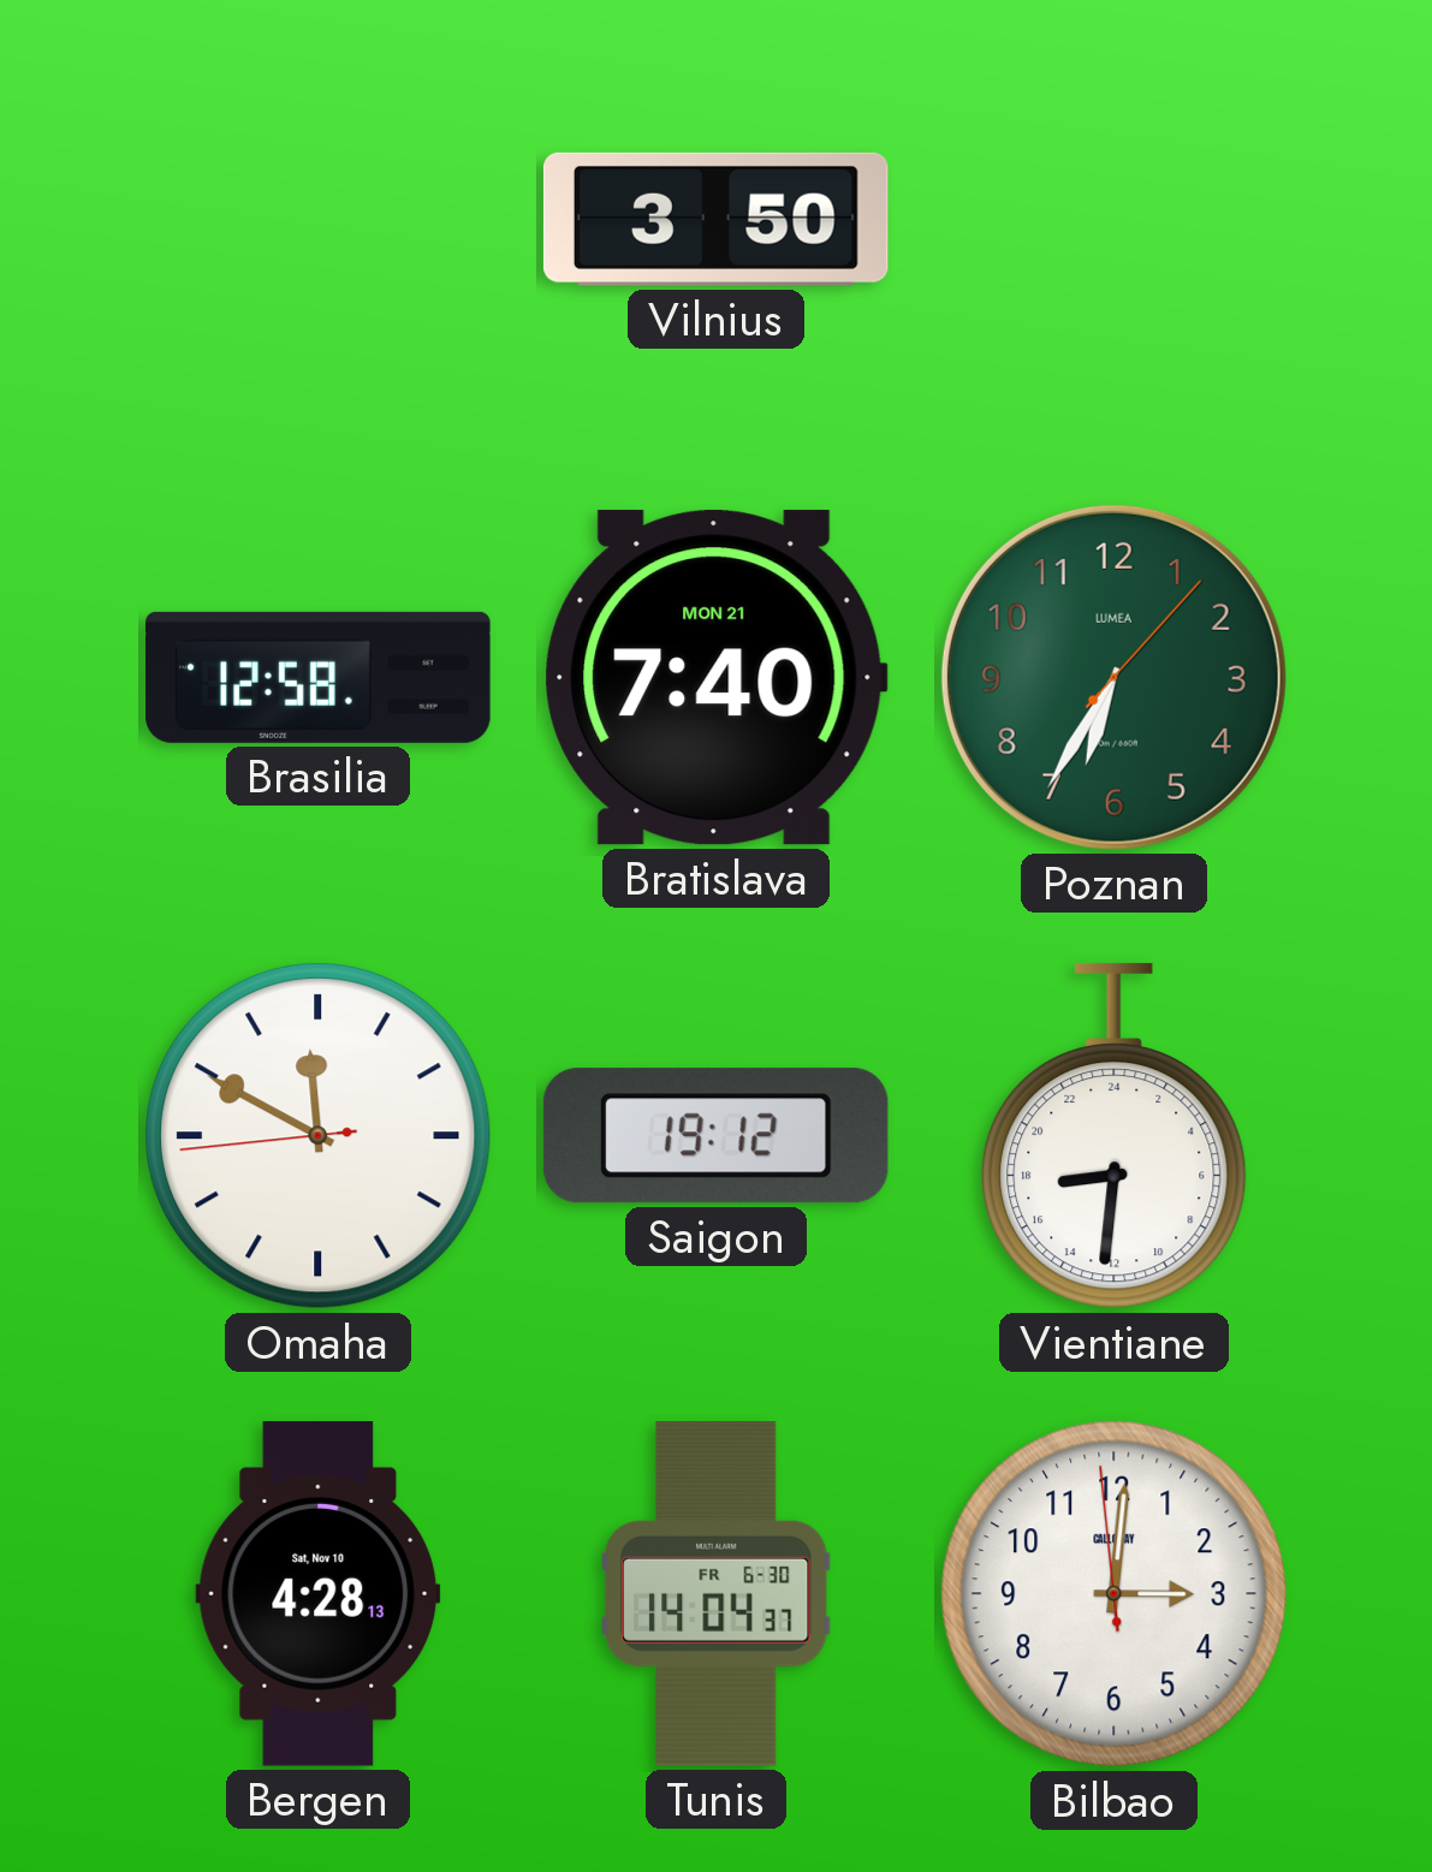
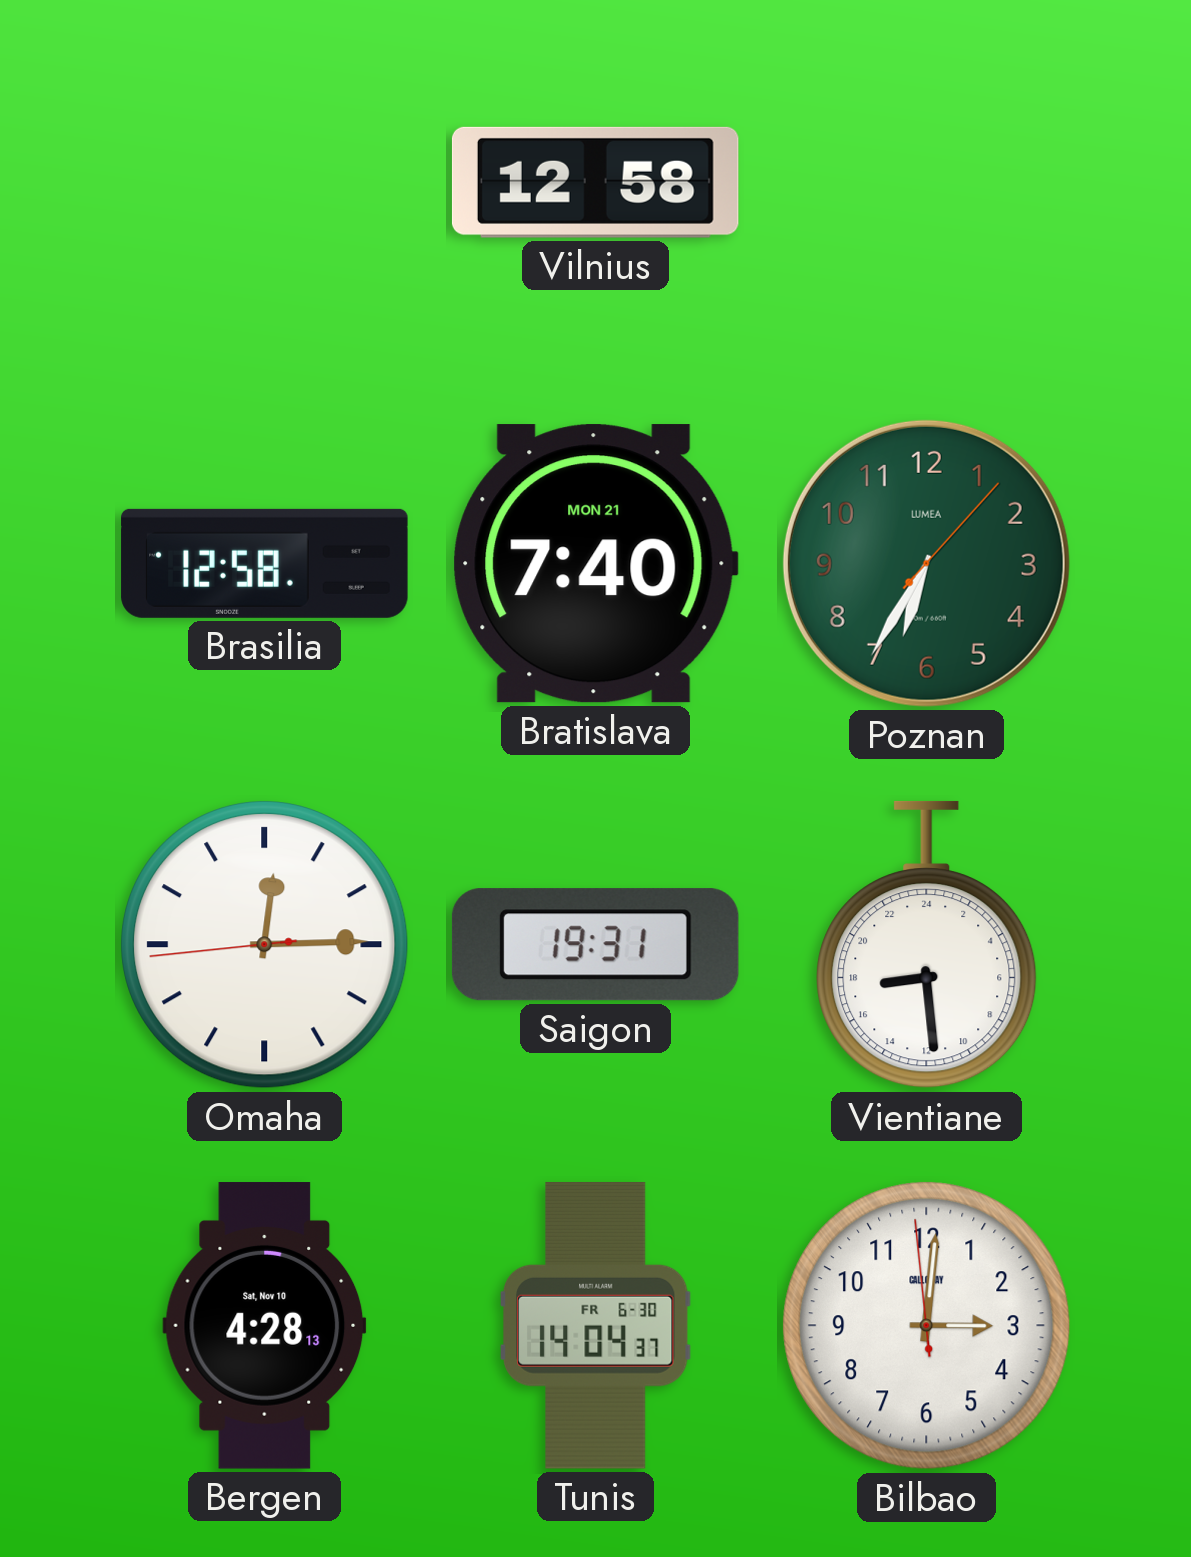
Vilnius: 3:50 -> 12:58 (595, 182)
Omaha: 11:49 -> 12:14 (265, 945)
Saigon: 19:12 -> 19:31 (595, 945)
Vientiane: 17:31 -> 17:29 (927, 945)
